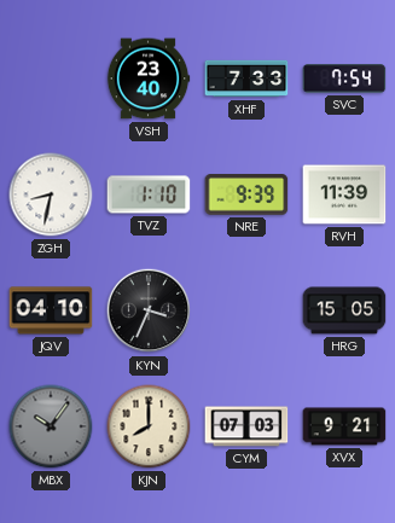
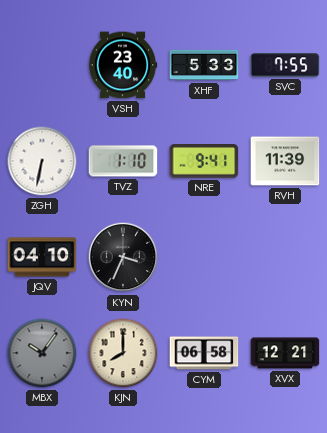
XHF: 7:33 -> 5:33 (204, 65)
SVC: 7:54 -> 7:55 (285, 65)
ZGH: 8:32 -> 6:32 (42, 161)
NRE: 9:39 -> 9:41 (204, 162)
HRG: 15:05 -> none (344, 310)
CYM: 07:03 -> 06:58 (204, 353)
XVX: 9:21 -> 12:21 (285, 353)
